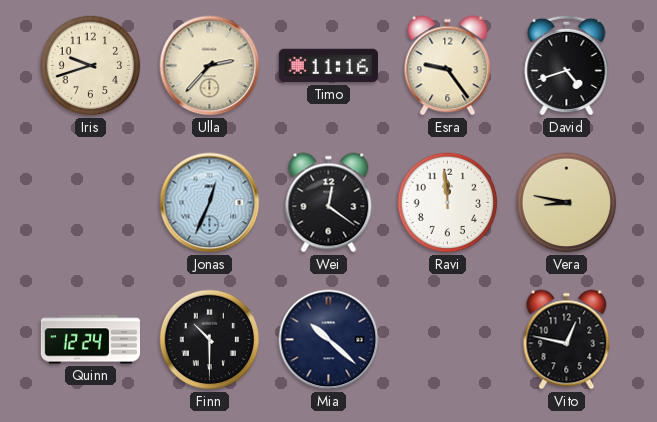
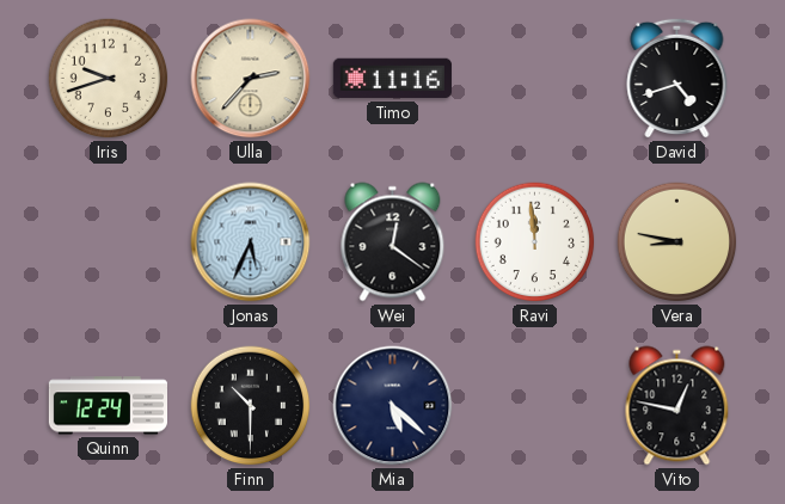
Esra: 9:24 -> none (448, 66)
Jonas: 12:34 -> 5:34 (251, 242)
Mia: 10:22 -> 5:22 (393, 406)
